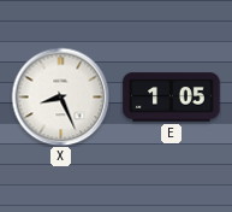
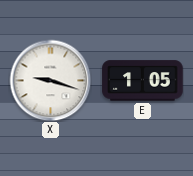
X: 8:26 -> 9:18 (50, 80)
